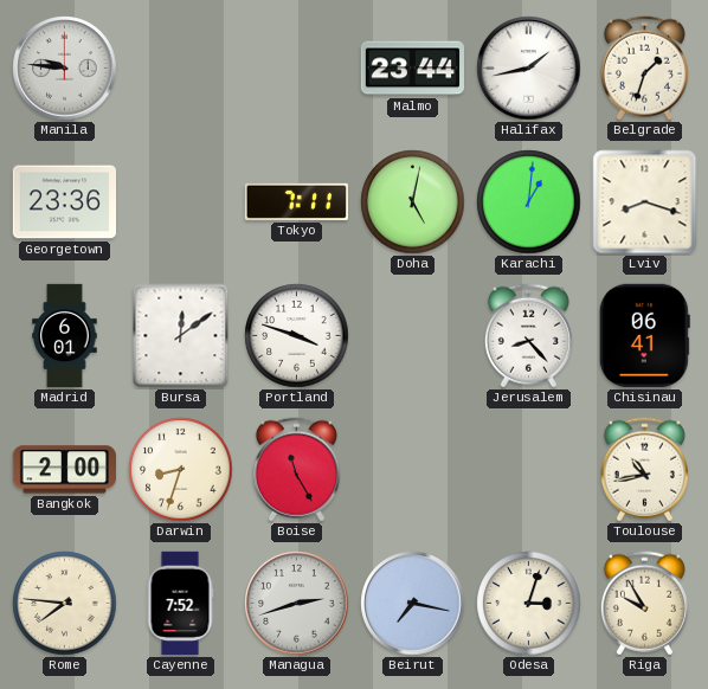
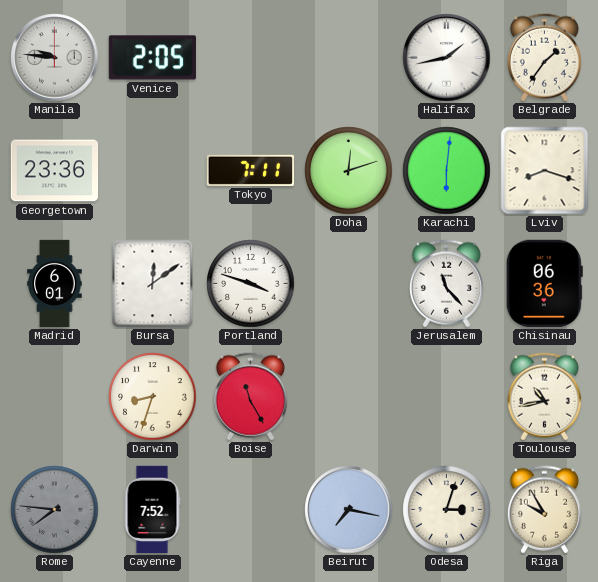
Venice: none -> 2:05 (152, 58)
Malmo: 23:44 -> none (412, 69)
Belgrade: 1:33 -> 1:36 (544, 58)
Doha: 5:02 -> 12:12 (349, 171)
Karachi: 1:01 -> 6:01 (447, 171)
Jerusalem: 8:23 -> 11:23 (446, 284)
Chisinau: 06:41 -> 06:36 (544, 283)
Bangkok: 2:00 -> none (64, 470)
Rome dial: cream -> grey (55, 510)
Managua: 2:42 -> none (297, 604)
